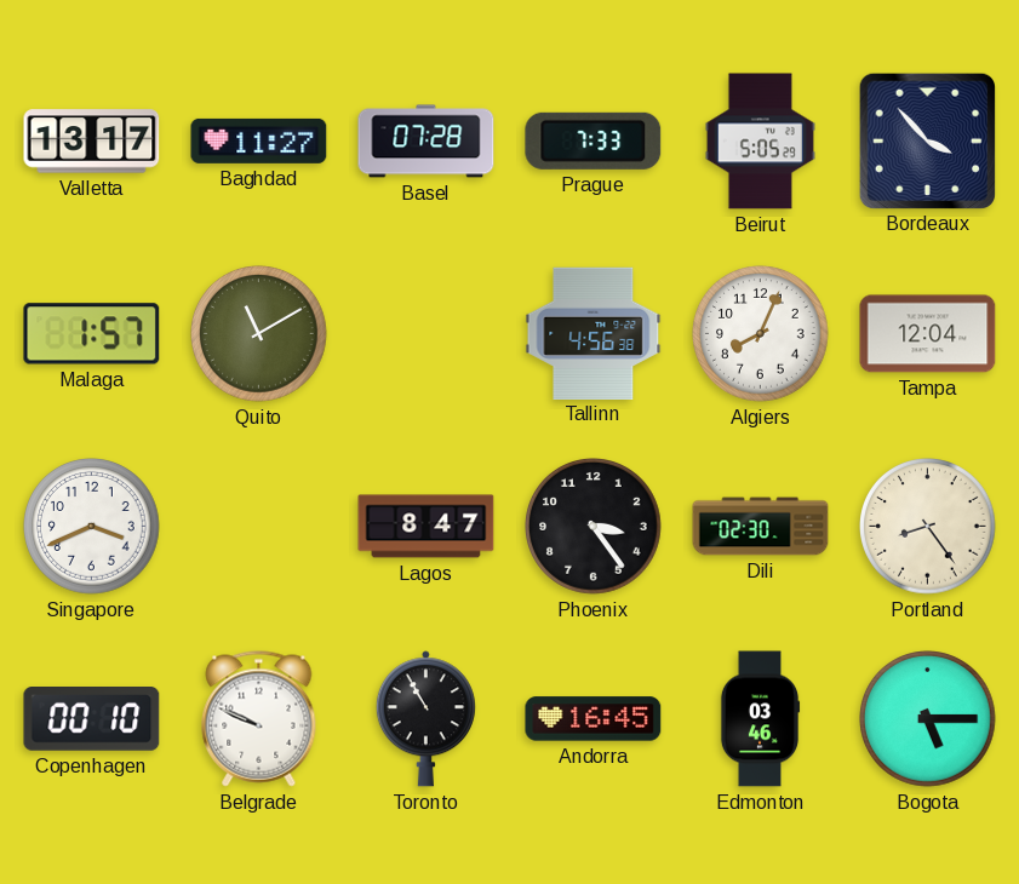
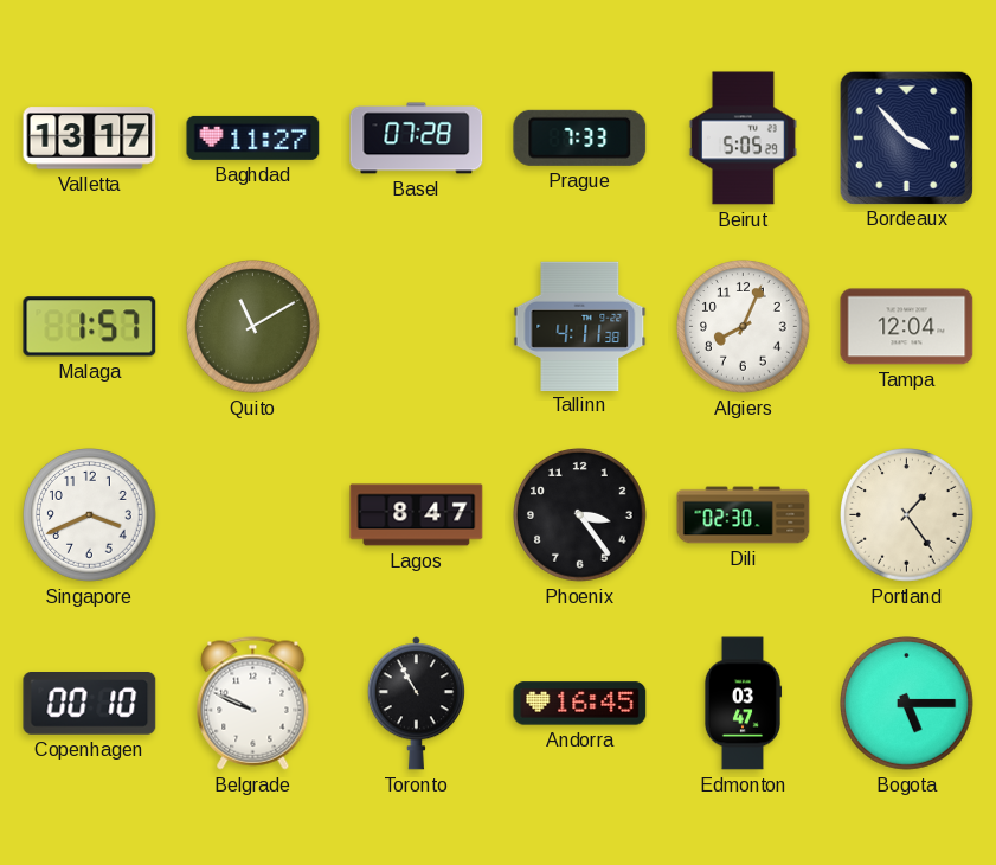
Tallinn: 4:56 -> 4:11 (580, 326)
Portland: 8:24 -> 1:24 (907, 515)
Edmonton: 03:46 -> 03:47 (743, 704)
